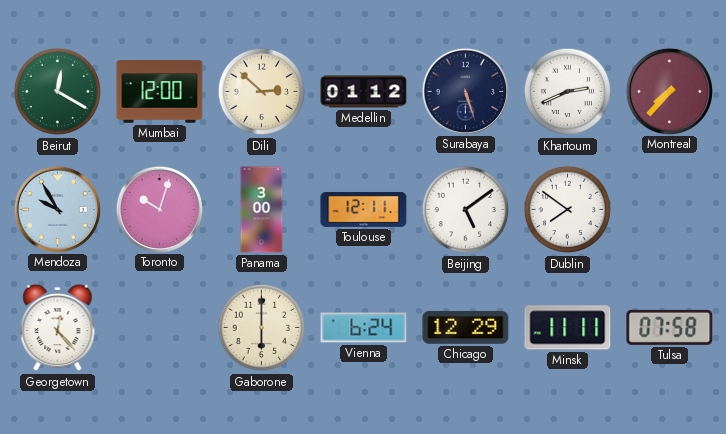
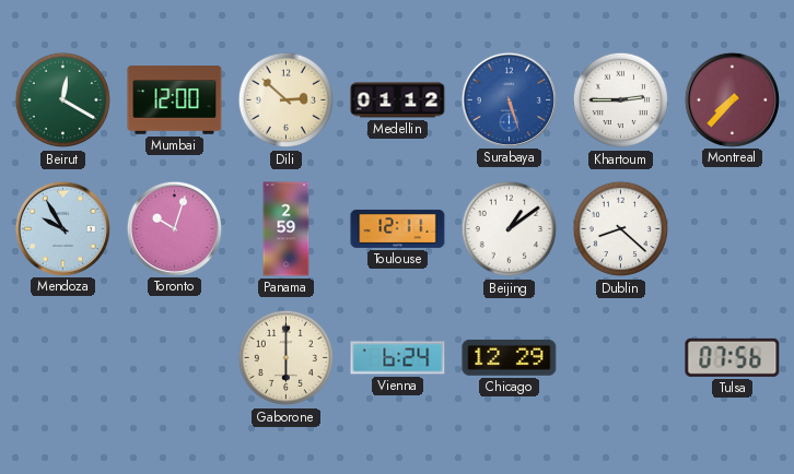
Surabaya dial: navy -> blue (509, 99)
Khartoum: 2:41 -> 2:45 (621, 100)
Panama: 3:00 -> 2:59 (287, 229)
Beijing: 5:09 -> 1:09 (510, 229)
Dublin: 7:51 -> 8:22 (621, 229)
Georgetown: 12:23 -> none (58, 328)
Minsk: 11:11 -> none (568, 328)
Tulsa: 07:58 -> 07:56 (733, 357)
